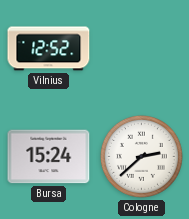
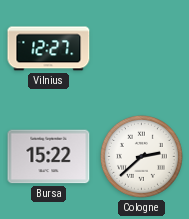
Vilnius: 12:52 -> 12:27 (49, 49)
Bursa: 15:24 -> 15:22 (49, 157)
